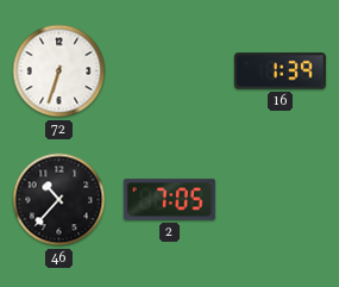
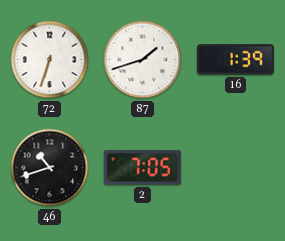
87: none -> 1:42 (143, 60)
46: 10:37 -> 10:42 (50, 168)
